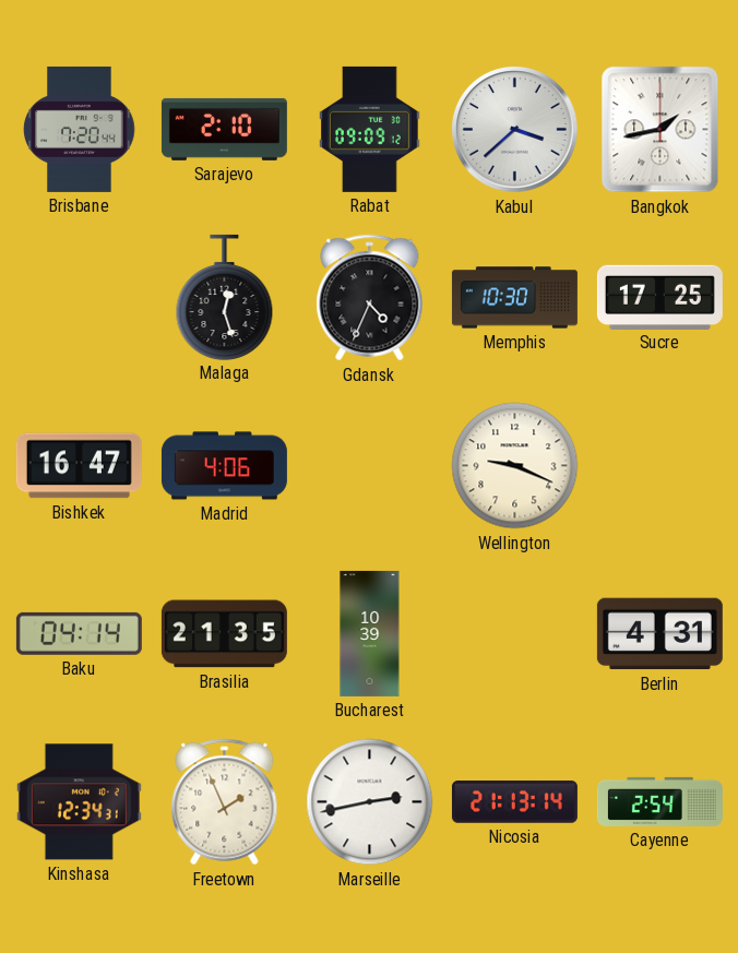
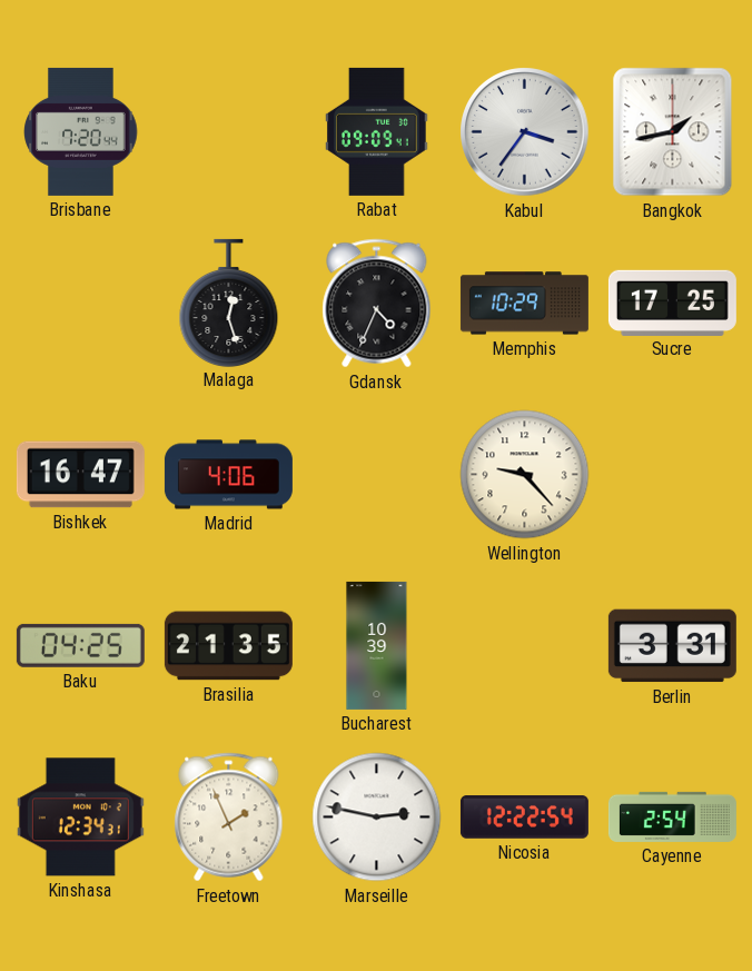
Sarajevo: 2:10 -> none (224, 129)
Rabat: 09:09:12 -> 09:09:41 (377, 131)
Kabul: 3:38 -> 3:36 (525, 132)
Memphis: 10:30 -> 10:29 (524, 304)
Wellington: 9:19 -> 9:23 (525, 475)
Baku: 04:14 -> 04:25 (80, 645)
Berlin: 4:31 -> 3:31 (672, 646)
Marseille: 2:43 -> 2:47 (377, 818)
Nicosia: 21:13 -> 12:22 (524, 818)
